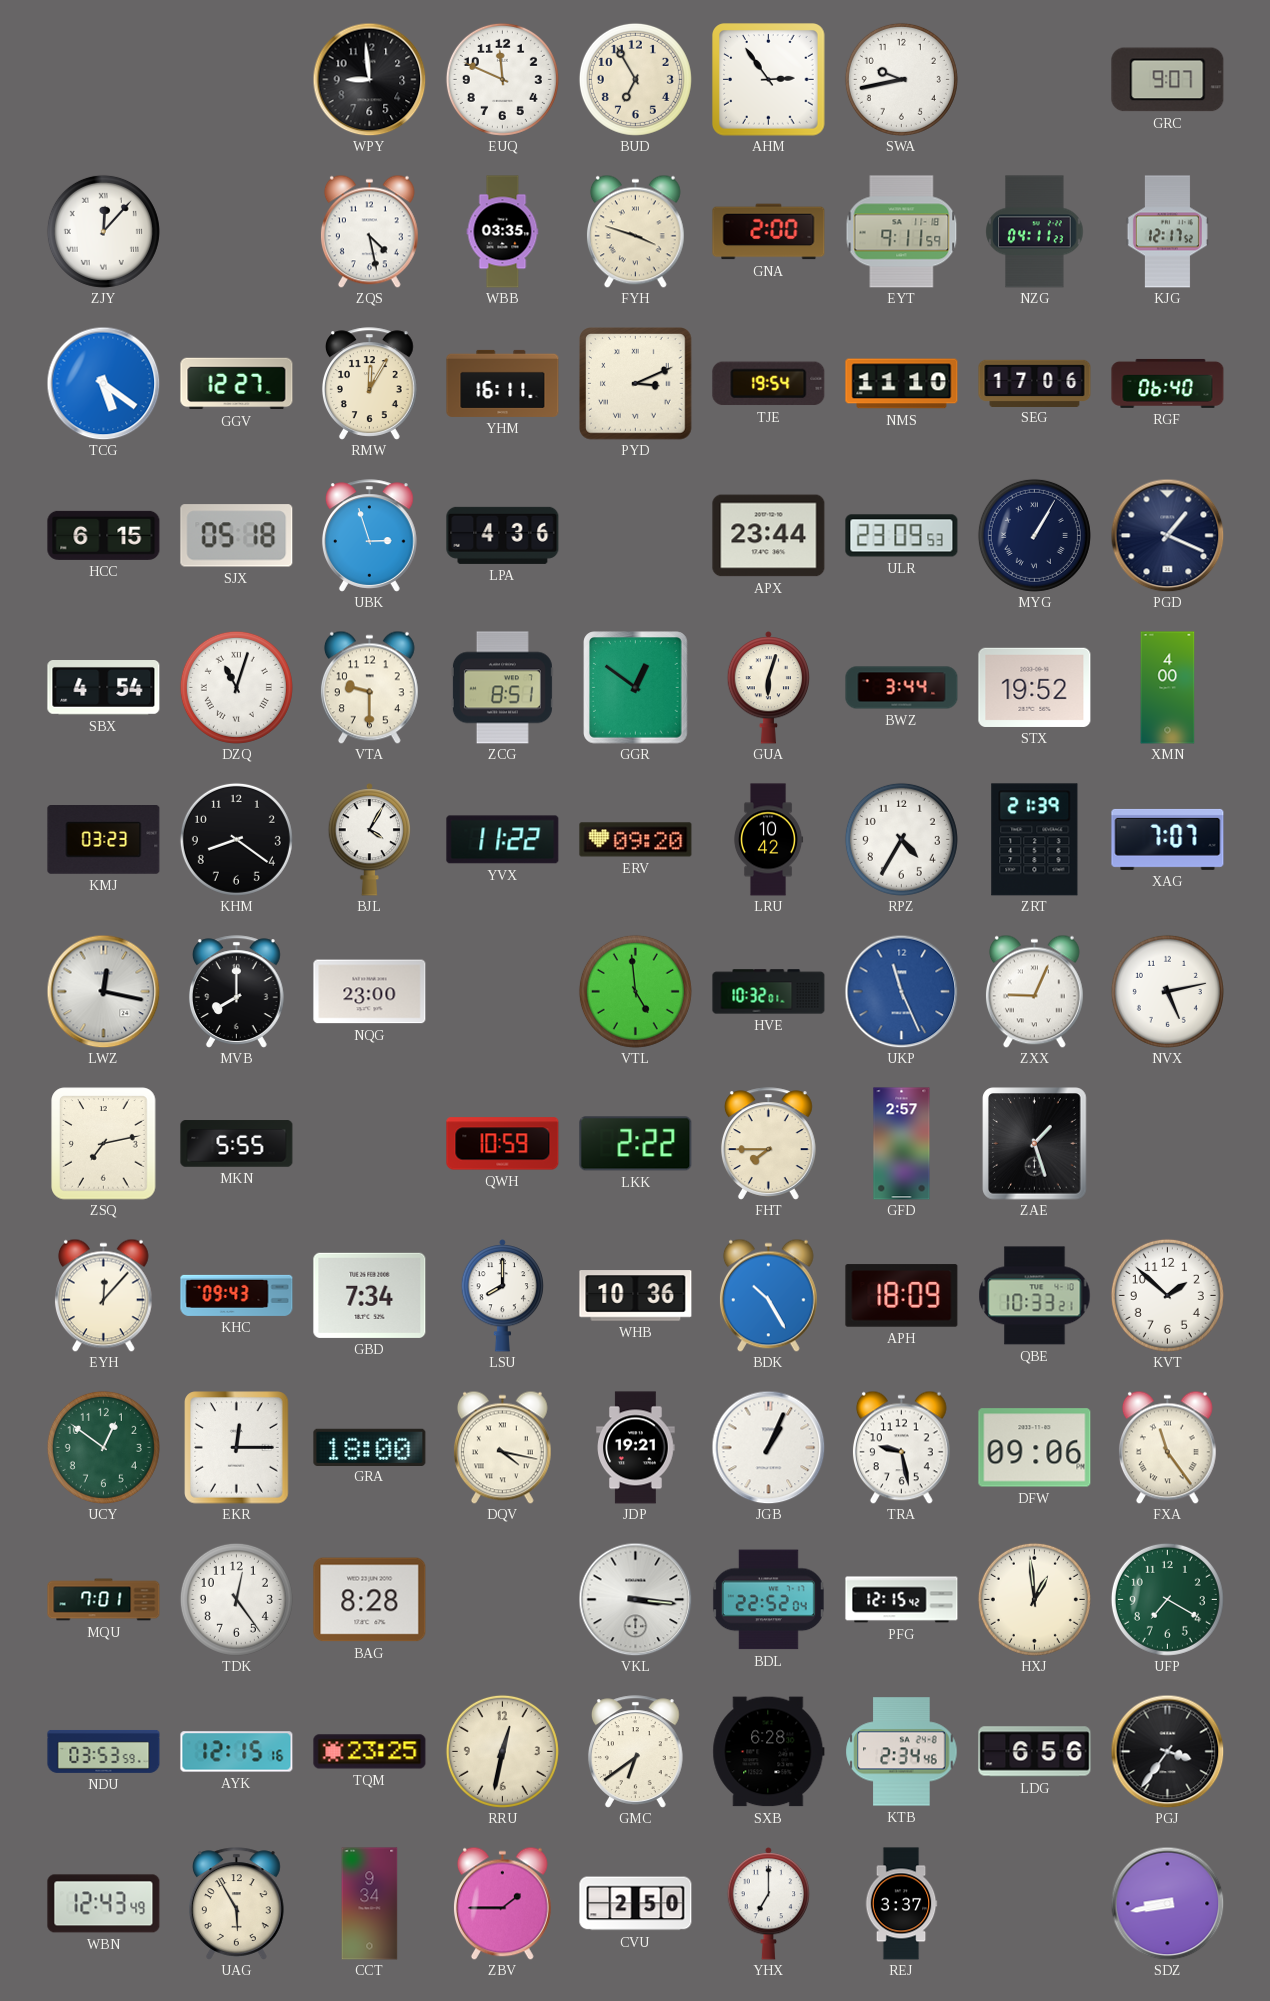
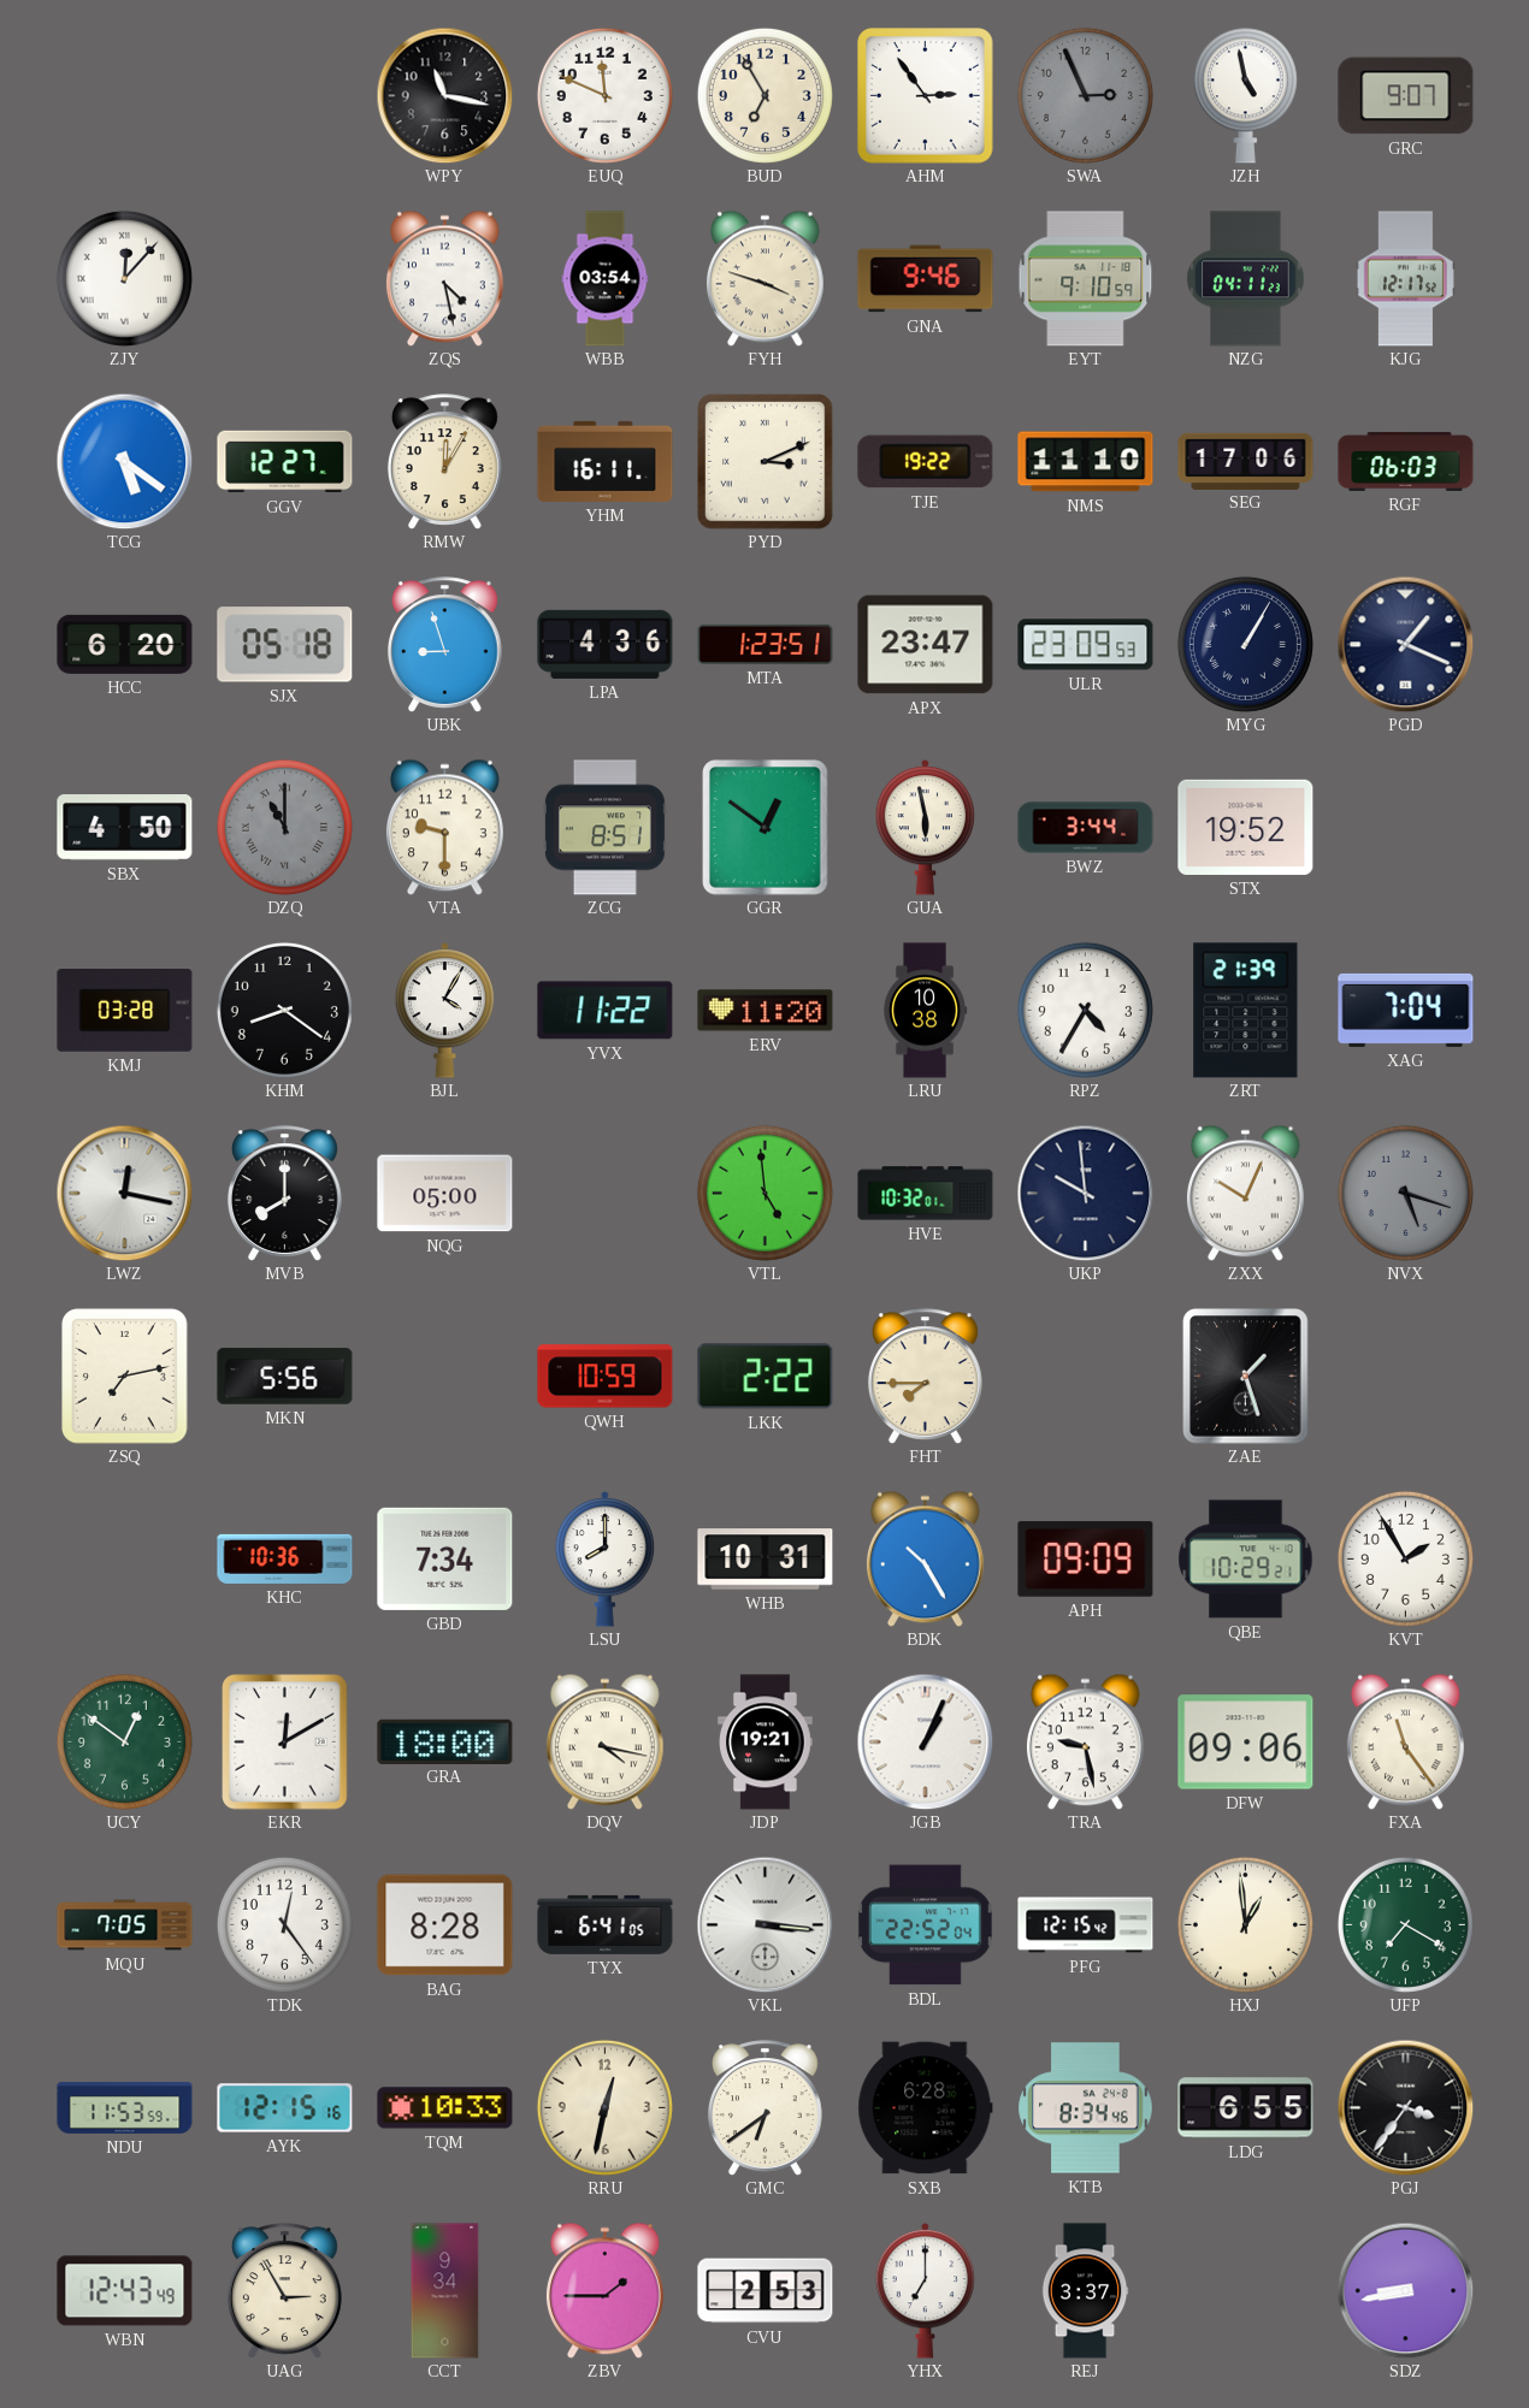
WPY: 8:59 -> 11:17 (444, 95)
SWA: 9:43 -> 2:56 (1085, 95)
SWA dial: white -> grey (1085, 95)
JZH: none -> 4:58 (1245, 95)
WBB: 03:35 -> 03:54 (606, 279)
GNA: 2:00 -> 9:46 (926, 279)
EYT: 9:11 -> 9:10 (1086, 279)
TJE: 19:54 -> 19:22 (926, 462)
RGF: 06:40 -> 06:03 (1406, 461)
HCC: 6:15 -> 6:20 (125, 644)
UBK: 2:57 -> 8:57 (444, 645)
MTA: none -> 1:23 (766, 644)
APX: 23:44 -> 23:47 (926, 645)
SBX: 4:54 -> 4:50 (125, 828)
DZQ: 11:03 -> 11:00 (284, 827)
DZQ dial: white -> grey (284, 827)
GUA: 6:03 -> 5:58 (926, 828)
XMN: 4:00 -> none (1168, 688)
KMJ: 03:23 -> 03:28 (125, 1011)
ERV: 09:20 -> 11:20 (766, 1011)
LRU: 10:42 -> 10:38 (925, 1011)
XAG: 7:07 -> 7:04 (1406, 1010)
NQG: 23:00 -> 05:00 (445, 1194)
UKP: 11:26 -> 9:59 (1085, 1193)
UKP dial: blue -> navy (1085, 1193)
ZXX: 9:04 -> 10:04 (1245, 1193)
NVX: 5:13 -> 5:18 (1405, 1193)
NVX dial: white -> grey (1405, 1193)
MKN: 5:55 -> 5:56 (285, 1377)
GFD: 2:57 -> none (902, 1144)
EYH: 12:07 -> none (103, 1295)
KHC: 09:43 -> 10:36 (285, 1558)
WHB: 10:36 -> 10:31 (766, 1560)
APH: 18:09 -> 09:09 (1086, 1560)
QBE: 10:33 -> 10:29 (1246, 1560)
KVT: 1:52 -> 1:55 (1405, 1558)
EKR: 12:15 -> 12:10 (285, 1743)
MQU: 7:01 -> 7:05 (125, 1925)
TYX: none -> 6:41 (606, 1924)
NDU: 03:53 -> 11:53 (125, 2107)
TQM: 23:25 -> 10:33 (445, 2108)
KTB: 2:34 -> 8:34 (1086, 2108)
LDG: 6:56 -> 6:55 (1246, 2108)
UAG: 5:55 -> 2:55 (284, 2291)
CVU: 2:50 -> 2:53 (766, 2291)
